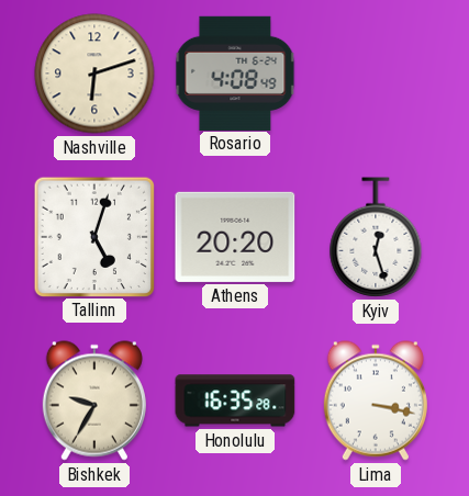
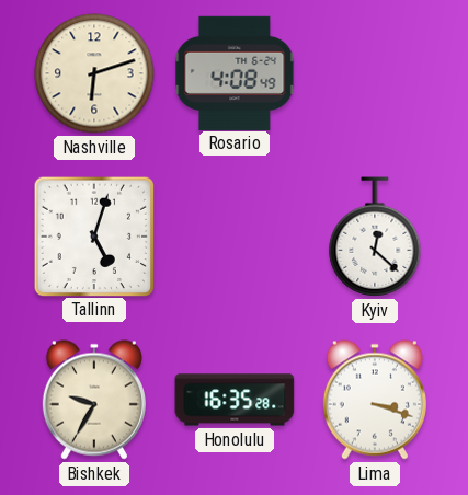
Athens: 20:20 -> none (235, 237)
Kyiv: 12:27 -> 12:22 (375, 237)
Lima: 3:17 -> 3:18 (375, 400)
